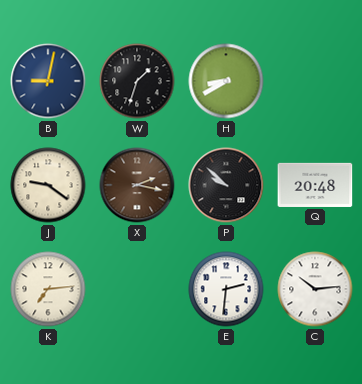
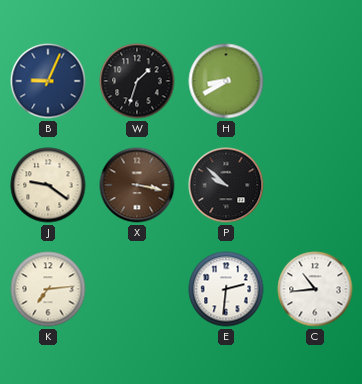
B: 9:02 -> 9:04 (48, 81)
X: 2:17 -> 3:17 (137, 185)
Q: 20:48 -> none (315, 185)
C: 10:14 -> 10:44 (315, 289)
